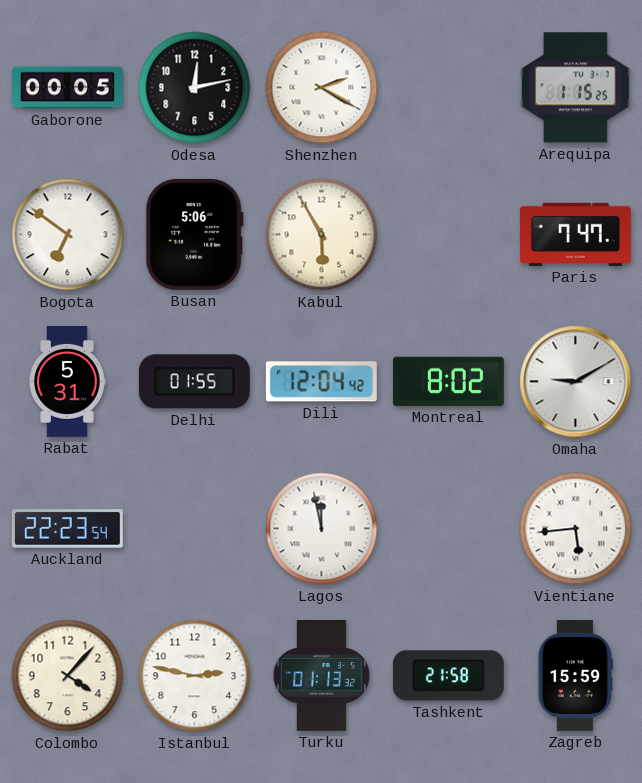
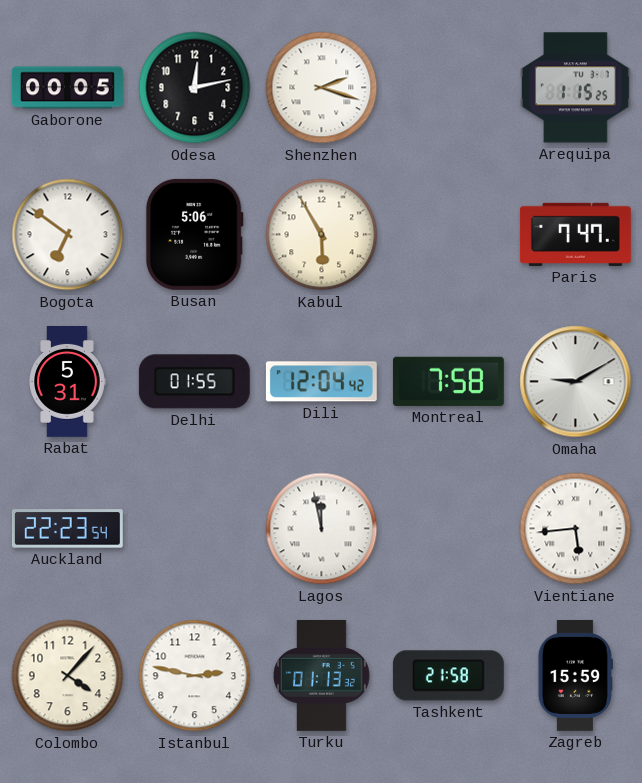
Shenzhen: 2:20 -> 2:18 (322, 88)
Montreal: 8:02 -> 7:58 (448, 381)
